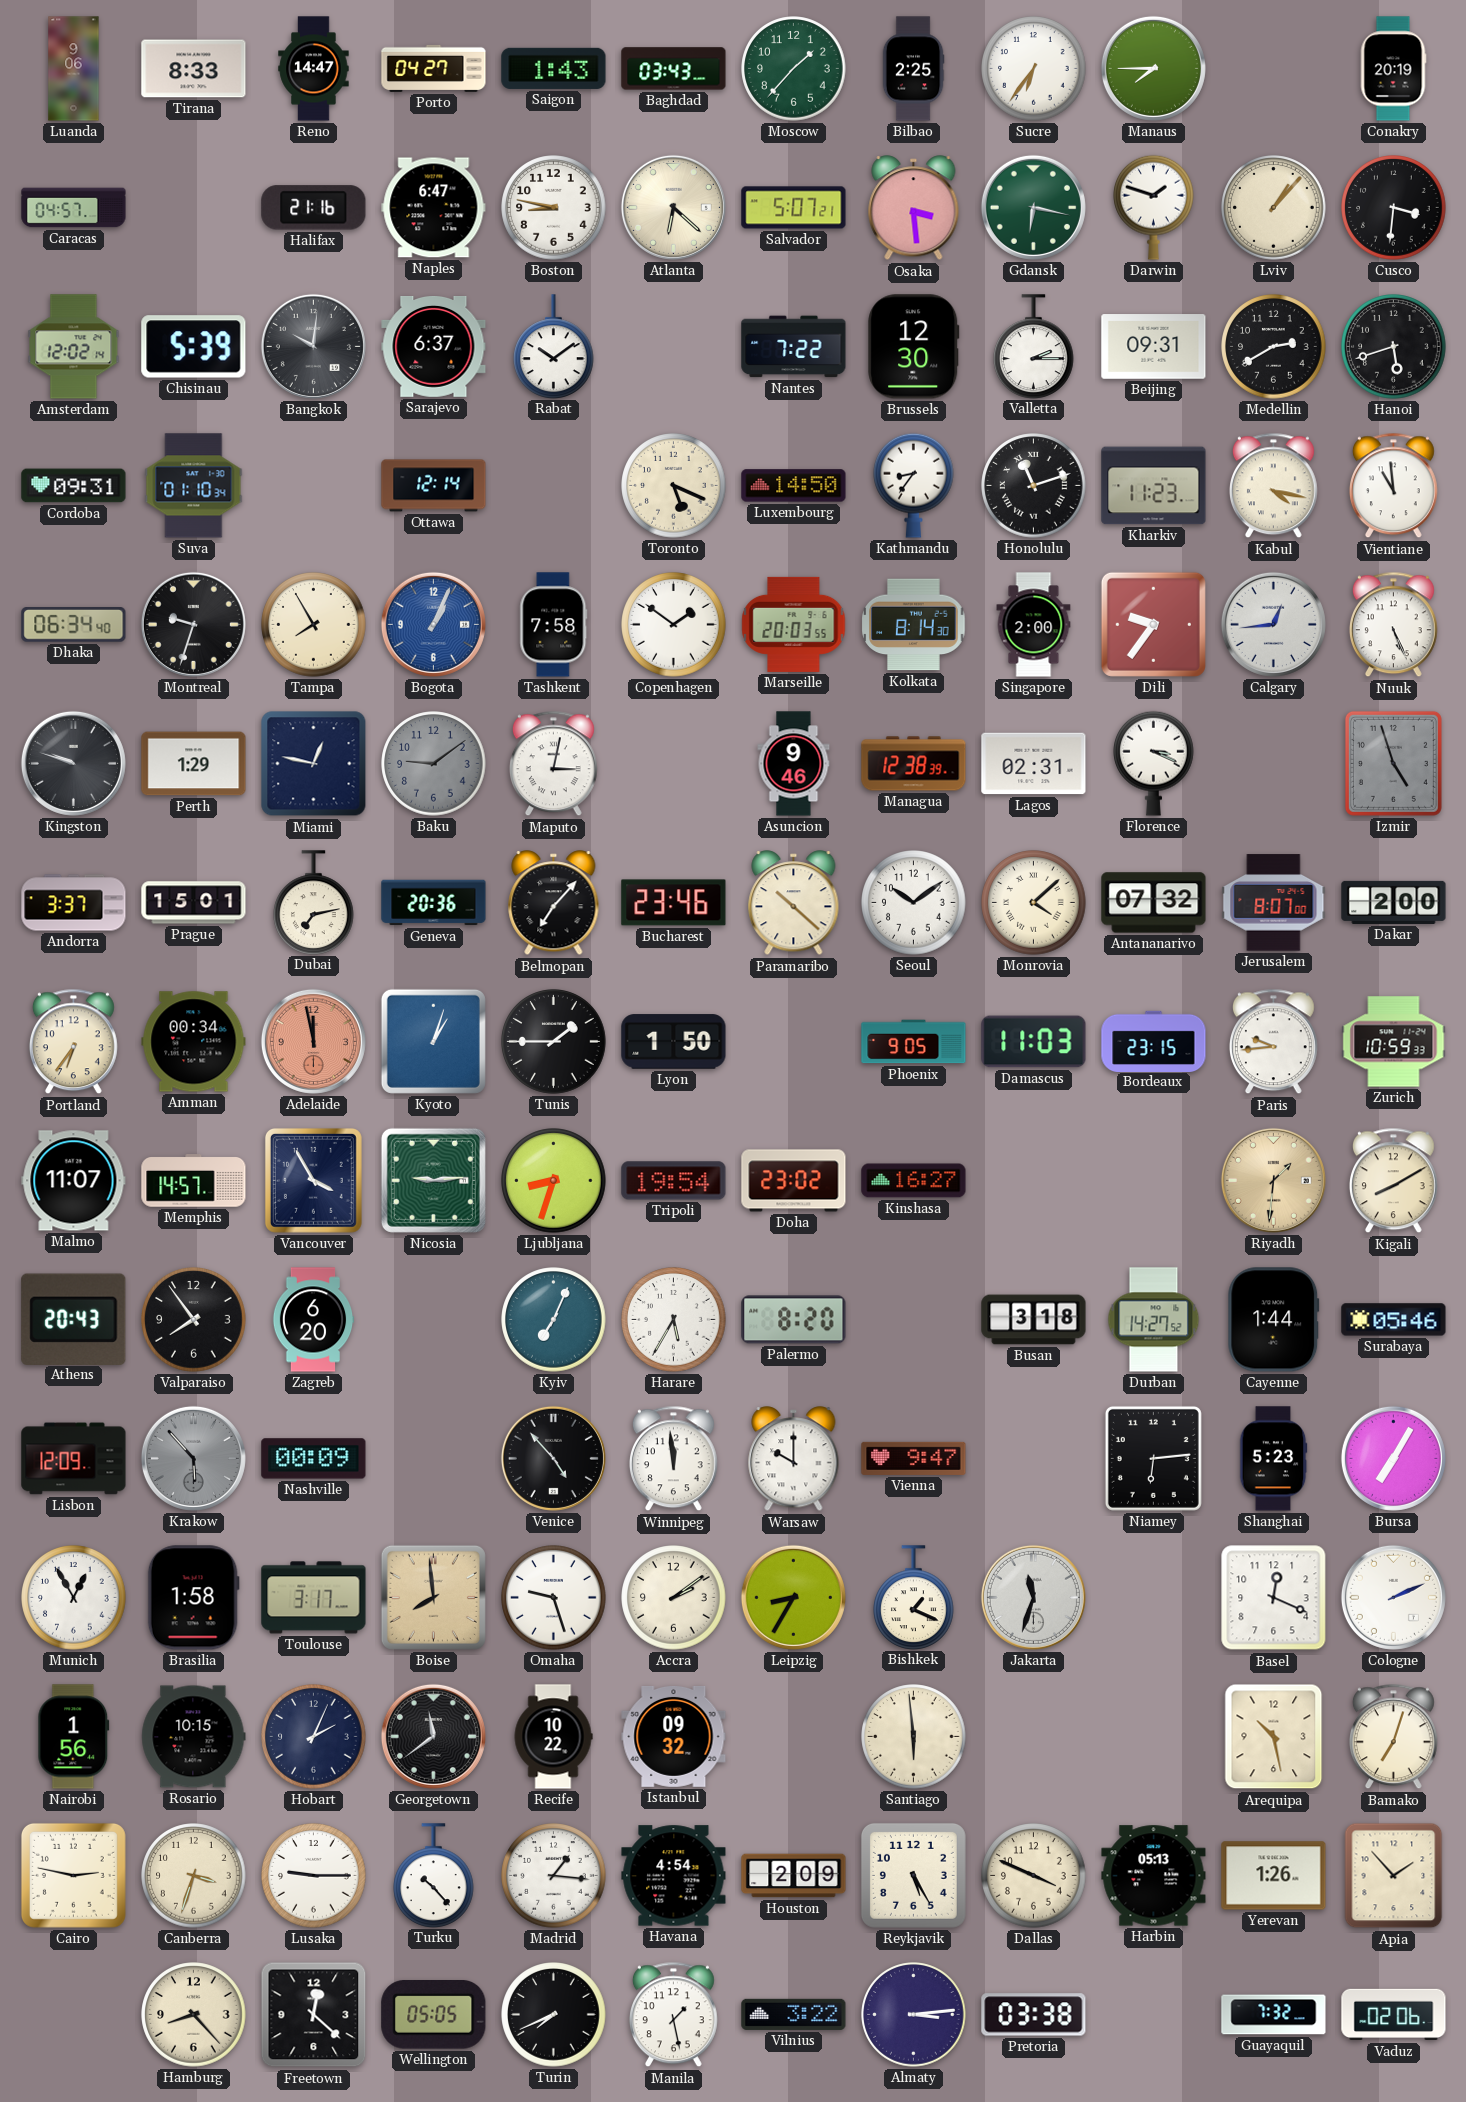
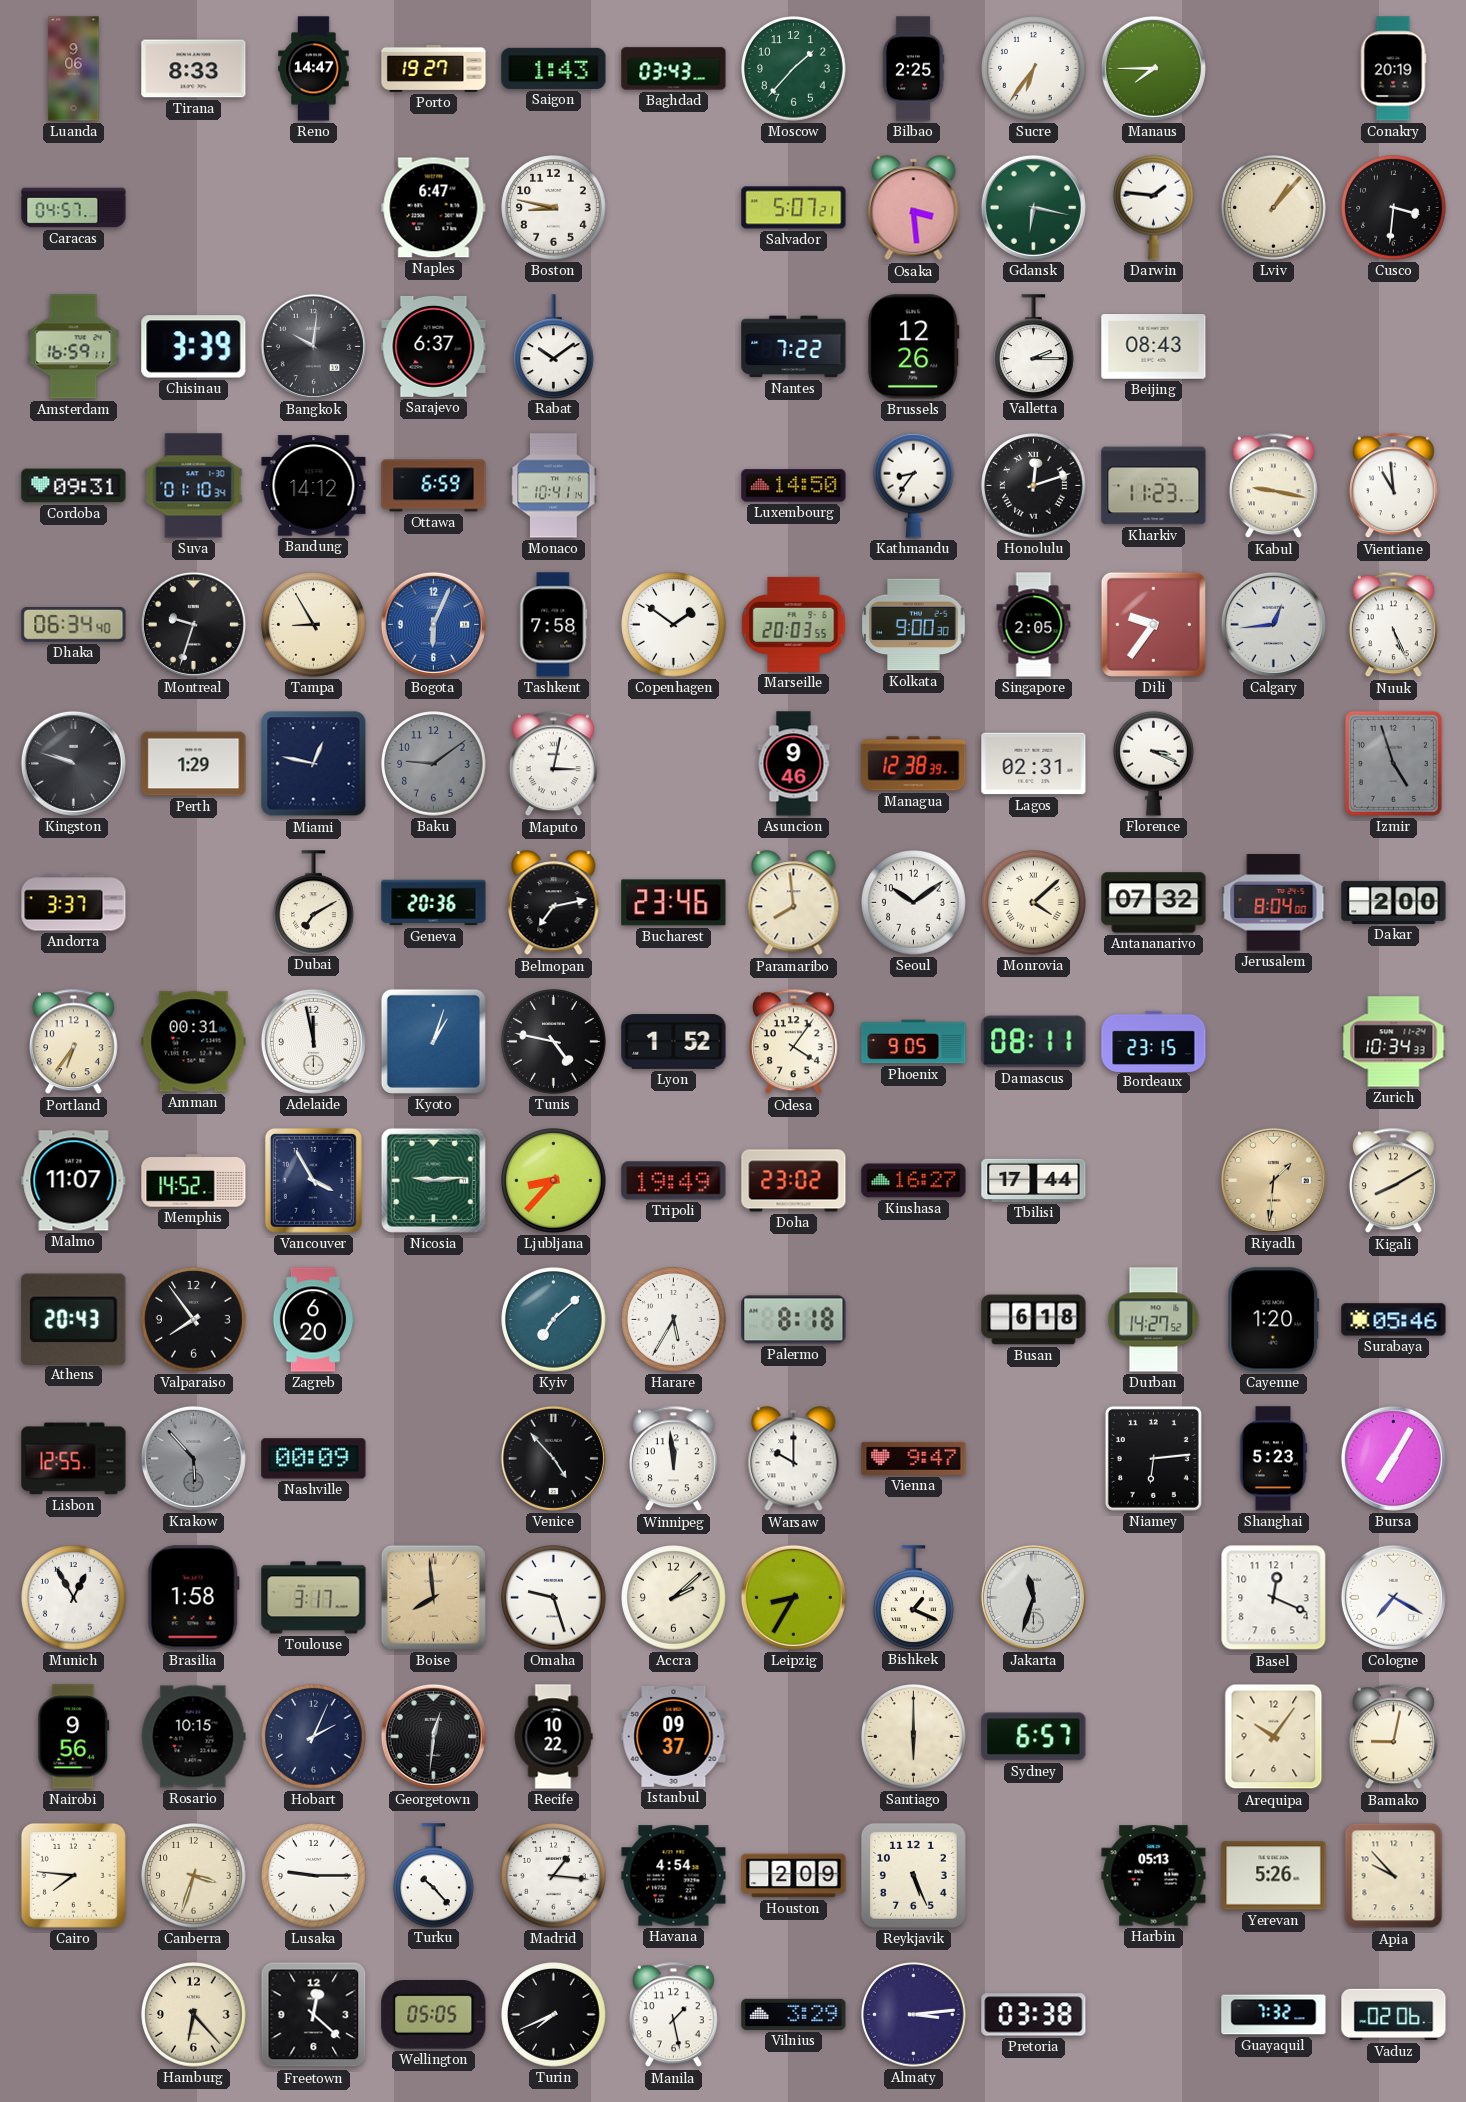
Porto: 04:27 -> 19:27 (434, 68)
Halifax: 21:16 -> none (314, 208)
Atlanta: 6:22 -> none (673, 207)
Darwin: 1:48 -> 1:46 (1154, 207)
Amsterdam: 12:02 -> 16:59 (74, 347)
Chisinau: 5:39 -> 3:39 (194, 347)
Brussels: 12:30 -> 12:26 (914, 347)
Beijing: 09:31 -> 08:43 (1154, 347)
Medellin: 2:40 -> none (1274, 347)
Hanoi: 5:42 -> none (1394, 347)
Bandung: none -> 14:12 (314, 486)
Ottawa: 12:14 -> 6:59 (434, 486)
Monaco: none -> 10:41 (554, 486)
Toronto: 5:19 -> none (674, 486)
Honolulu: 11:12 -> 12:12 (1034, 486)
Kabul: 4:17 -> 9:17 (1273, 486)
Tampa: 7:55 -> 8:55 (314, 625)
Bogota: 1:04 -> 6:04 (433, 624)
Kolkata: 8:14 -> 9:00 (914, 625)
Singapore: 2:00 -> 2:05 (1034, 625)
Prague: 15:01 -> none (194, 903)
Dubai: 7:13 -> 7:10 (314, 902)
Belmopan: 7:07 -> 7:13 (554, 903)
Paramaribo: 10:22 -> 7:59 (794, 903)
Jerusalem: 8:07 -> 8:04 (1274, 903)
Amman: 00:34 -> 00:31 (194, 1042)
Adelaide dial: salmon -> white (313, 1041)
Tunis: 1:45 -> 4:47 (554, 1042)
Lyon: 1:50 -> 1:52 (674, 1042)
Odesa: none -> 4:06 (793, 1042)
Damascus: 11:03 -> 08:11 (1034, 1042)
Paris: 9:44 -> none (1273, 1042)
Zurich: 10:59 -> 10:34 (1394, 1042)
Memphis: 14:57 -> 14:52 (194, 1181)
Ljubljana: 8:33 -> 8:37 (554, 1181)
Tripoli: 19:54 -> 19:49 (674, 1181)
Tbilisi: none -> 17:44 (1034, 1180)
Kyiv: 7:04 -> 7:08 (554, 1320)
Palermo: 8:20 -> 8:18 (794, 1320)
Busan: 3:18 -> 6:18 (1034, 1320)
Cayenne: 1:44 -> 1:20 (1274, 1320)
Lisbon: 12:09 -> 12:55 (74, 1459)
Accra: 2:09 -> 2:08 (674, 1598)
Cologne: 2:11 -> 7:20 (1393, 1597)
Nairobi: 1:56 -> 9:56 (74, 1737)
Georgetown: 11:39 -> 12:31 (433, 1736)
Istanbul: 09:32 -> 09:37 (674, 1736)
Santiago: 5:59 -> 6:00 (914, 1737)
Sydney: none -> 6:57 (1034, 1737)
Arequipa: 10:28 -> 10:06 (1274, 1737)
Bamako: 7:03 -> 9:02 (1393, 1737)
Cairo: 2:47 -> 7:46 (73, 1875)
Reykjavik: 5:25 -> 5:26 (913, 1875)
Dallas: 3:49 -> none (1034, 1876)
Yerevan: 1:26 -> 5:26 (1274, 1876)
Apia: 1:53 -> 9:53 (1394, 1876)
Hamburg: 8:23 -> 6:23 (194, 2015)
Vilnius: 3:22 -> 3:29 (794, 2014)
